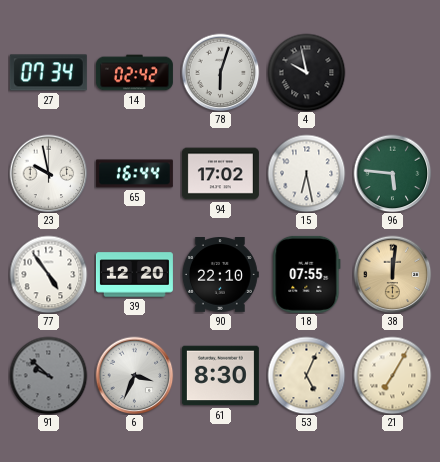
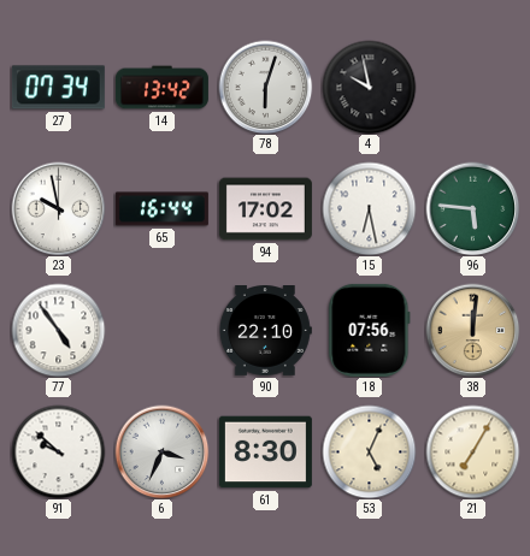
14: 02:42 -> 13:42 (161, 88)
39: 12:20 -> none (134, 275)
18: 07:55 -> 07:56 (370, 330)
91 dial: grey -> white (58, 451)
